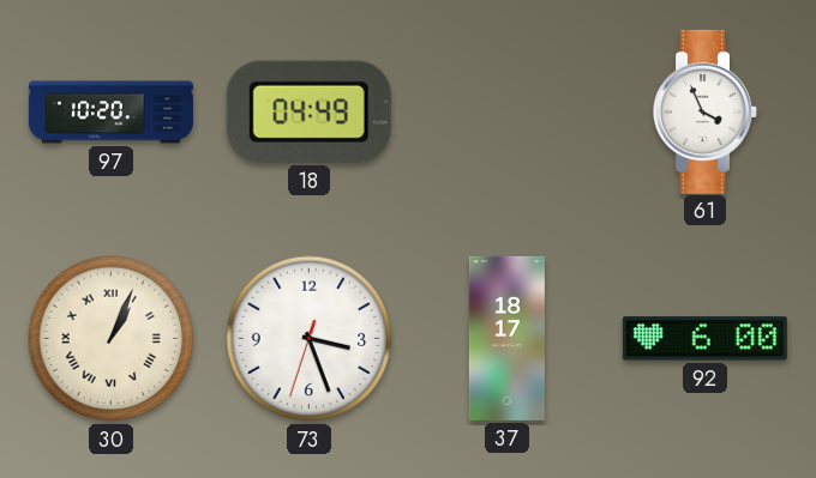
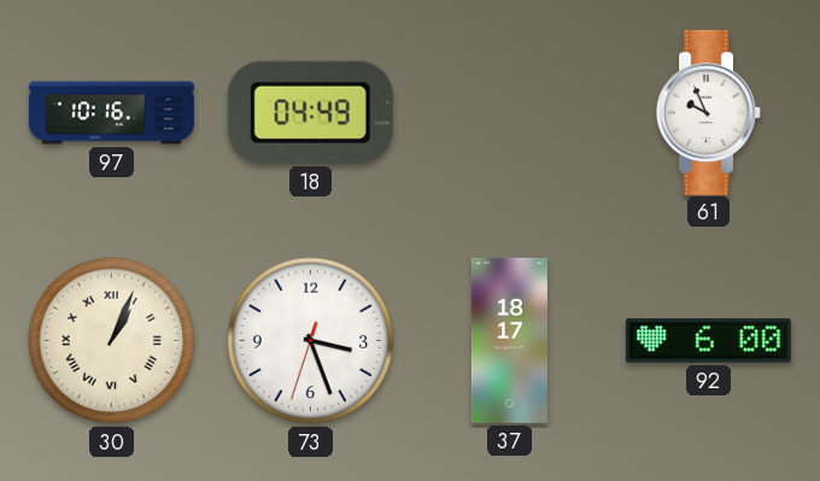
97: 10:20 -> 10:16 (111, 113)
61: 3:56 -> 9:56 (709, 112)
